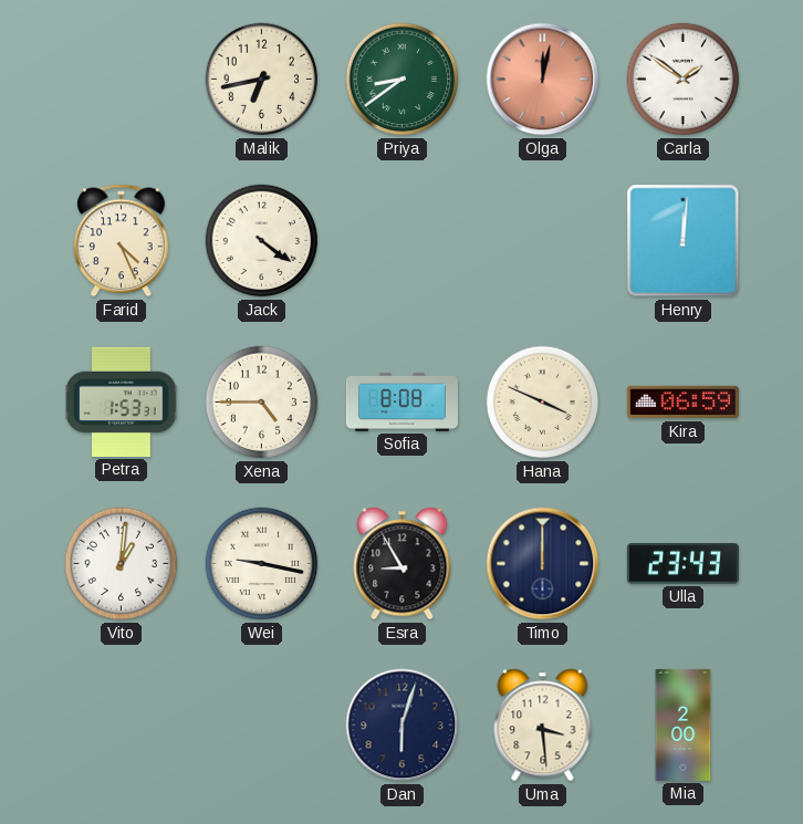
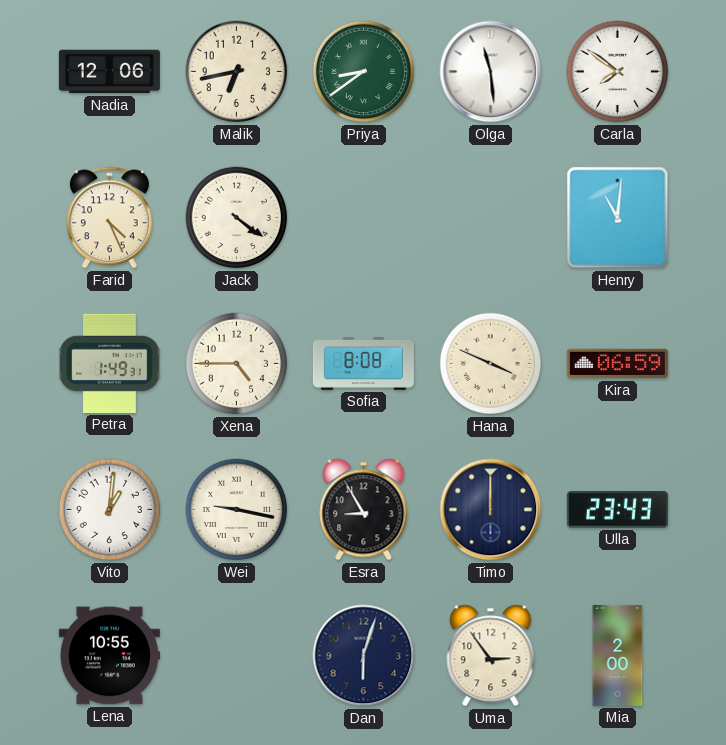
Nadia: none -> 12:06 (109, 72)
Olga: 12:02 -> 11:29 (491, 72)
Olga dial: salmon -> white (491, 72)
Carla: 1:51 -> 7:51 (618, 72)
Henry: 12:01 -> 11:01 (618, 218)
Petra: 1:53 -> 1:49 (110, 363)
Lena: none -> 10:55 (109, 656)
Uma: 3:29 -> 2:54 (491, 656)
